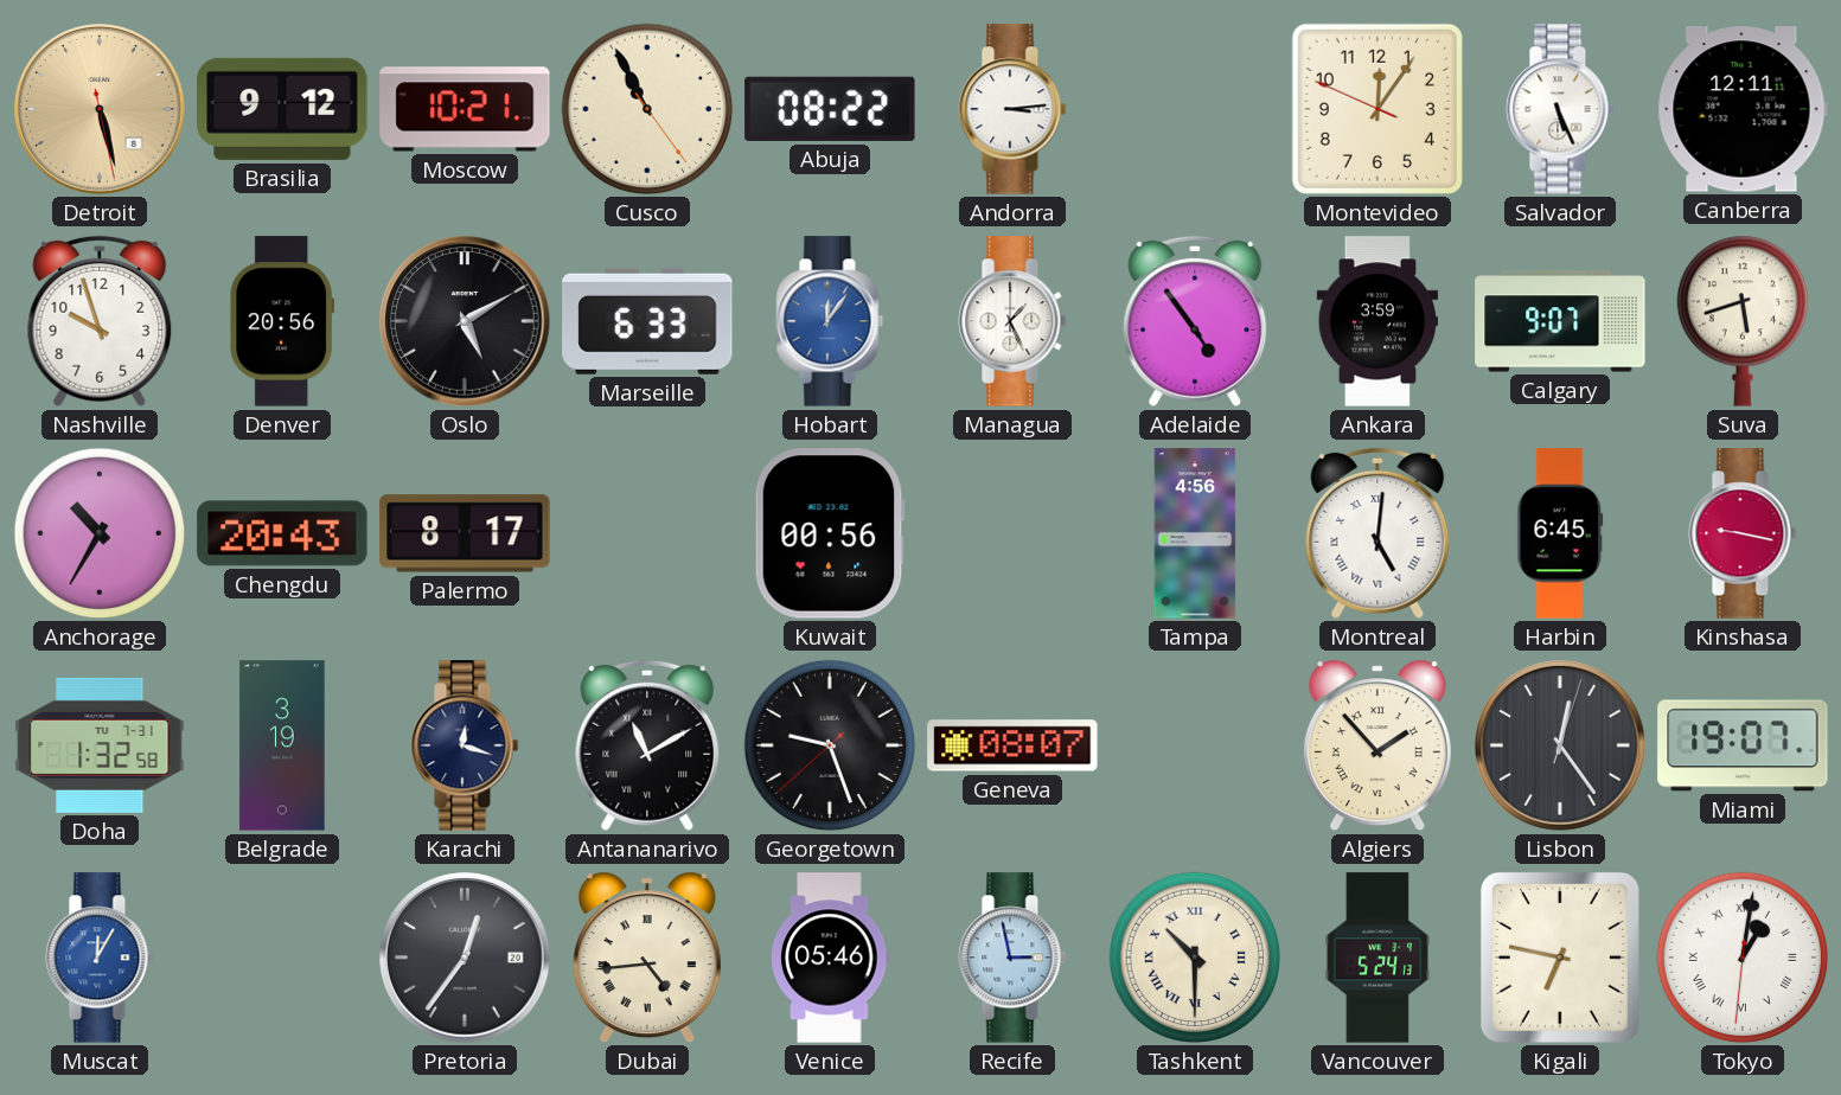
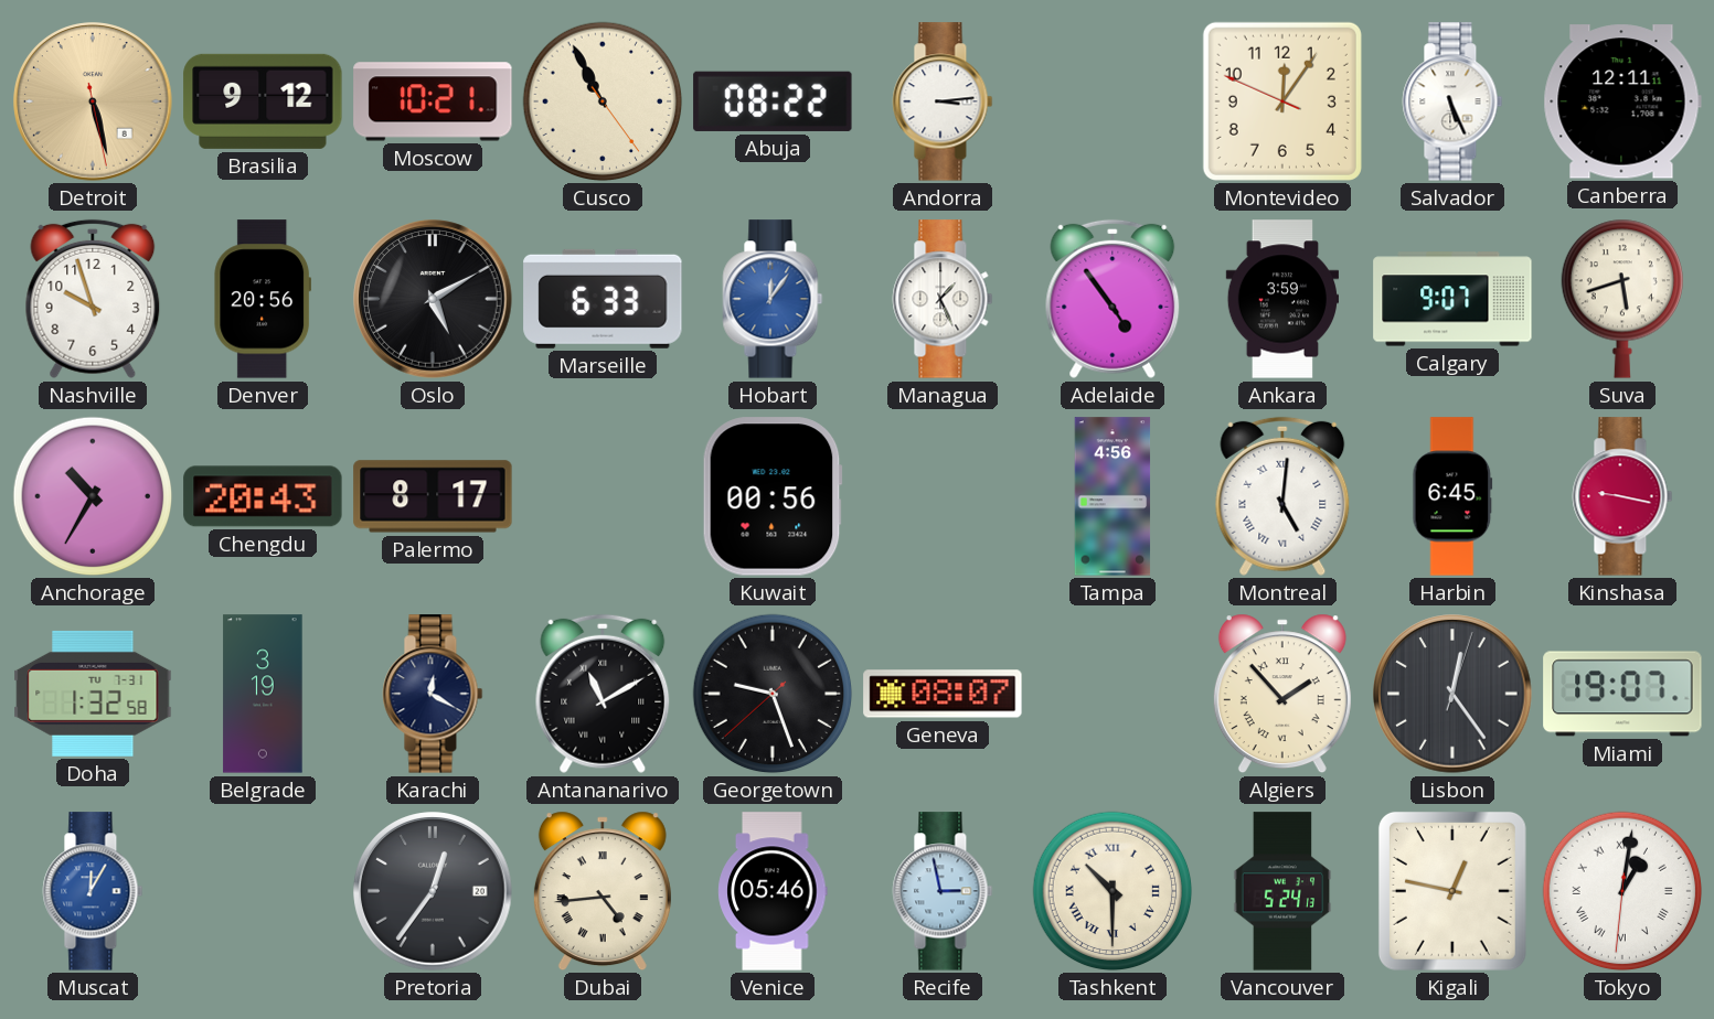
Karachi: 12:18 -> 12:20 (433, 694)
Kigali: 6:47 -> 12:47 (1452, 891)
